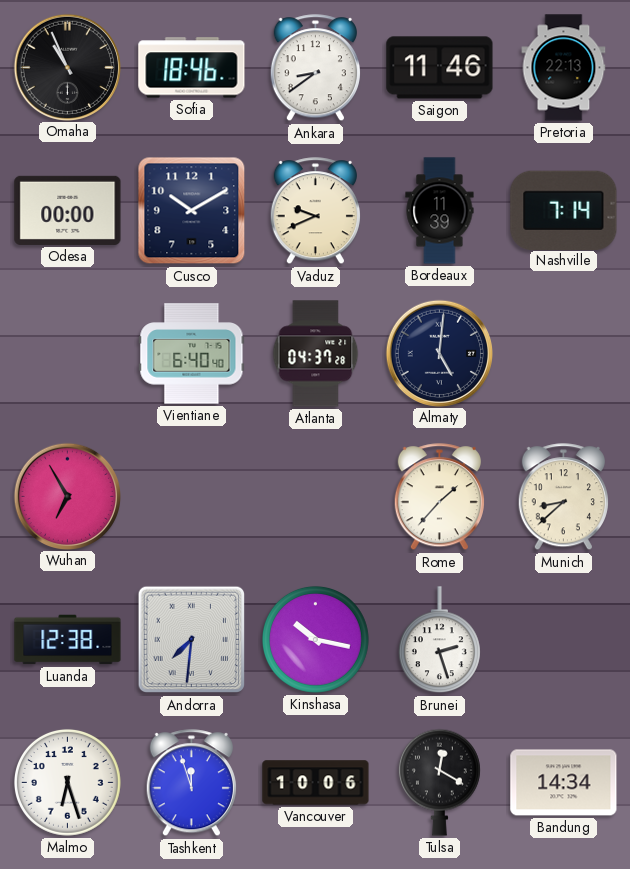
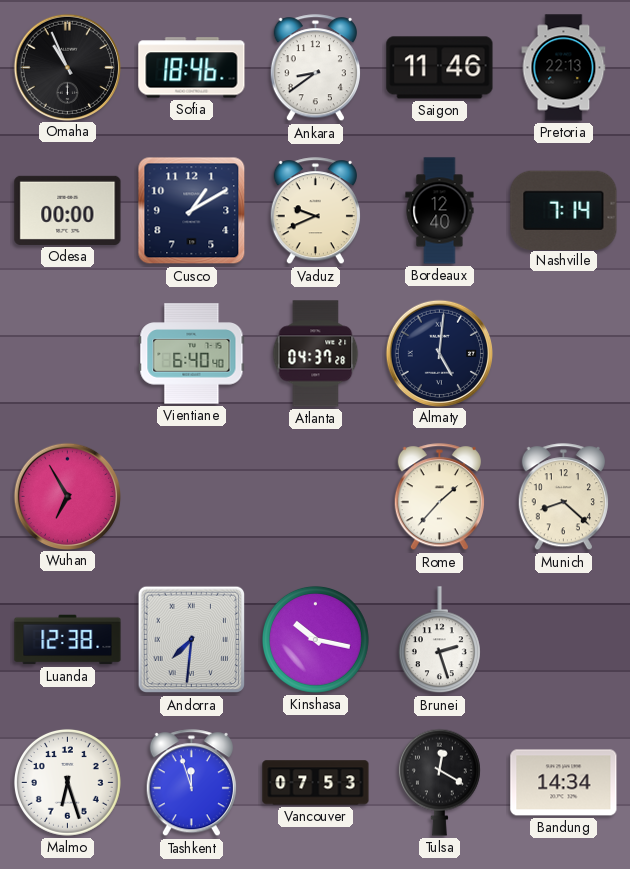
Cusco: 10:10 -> 1:10 (192, 211)
Bordeaux: 11:39 -> 12:40 (440, 211)
Munich: 8:38 -> 8:22 (563, 497)
Vancouver: 10:06 -> 07:53 (316, 783)
